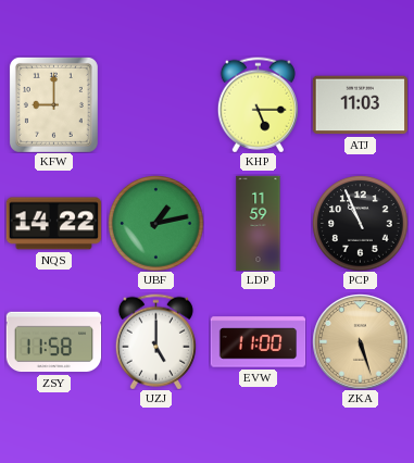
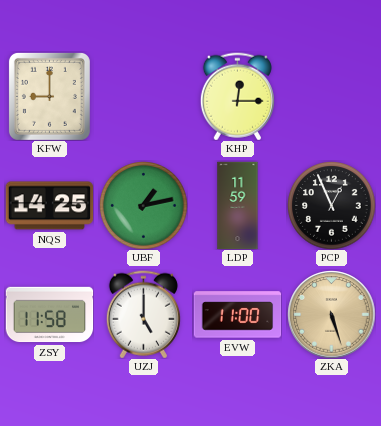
KHP: 5:15 -> 12:15 (237, 96)
ATJ: 11:03 -> none (360, 105)
NQS: 14:22 -> 14:25 (49, 206)
PCP: 10:56 -> 12:56 (331, 205)
